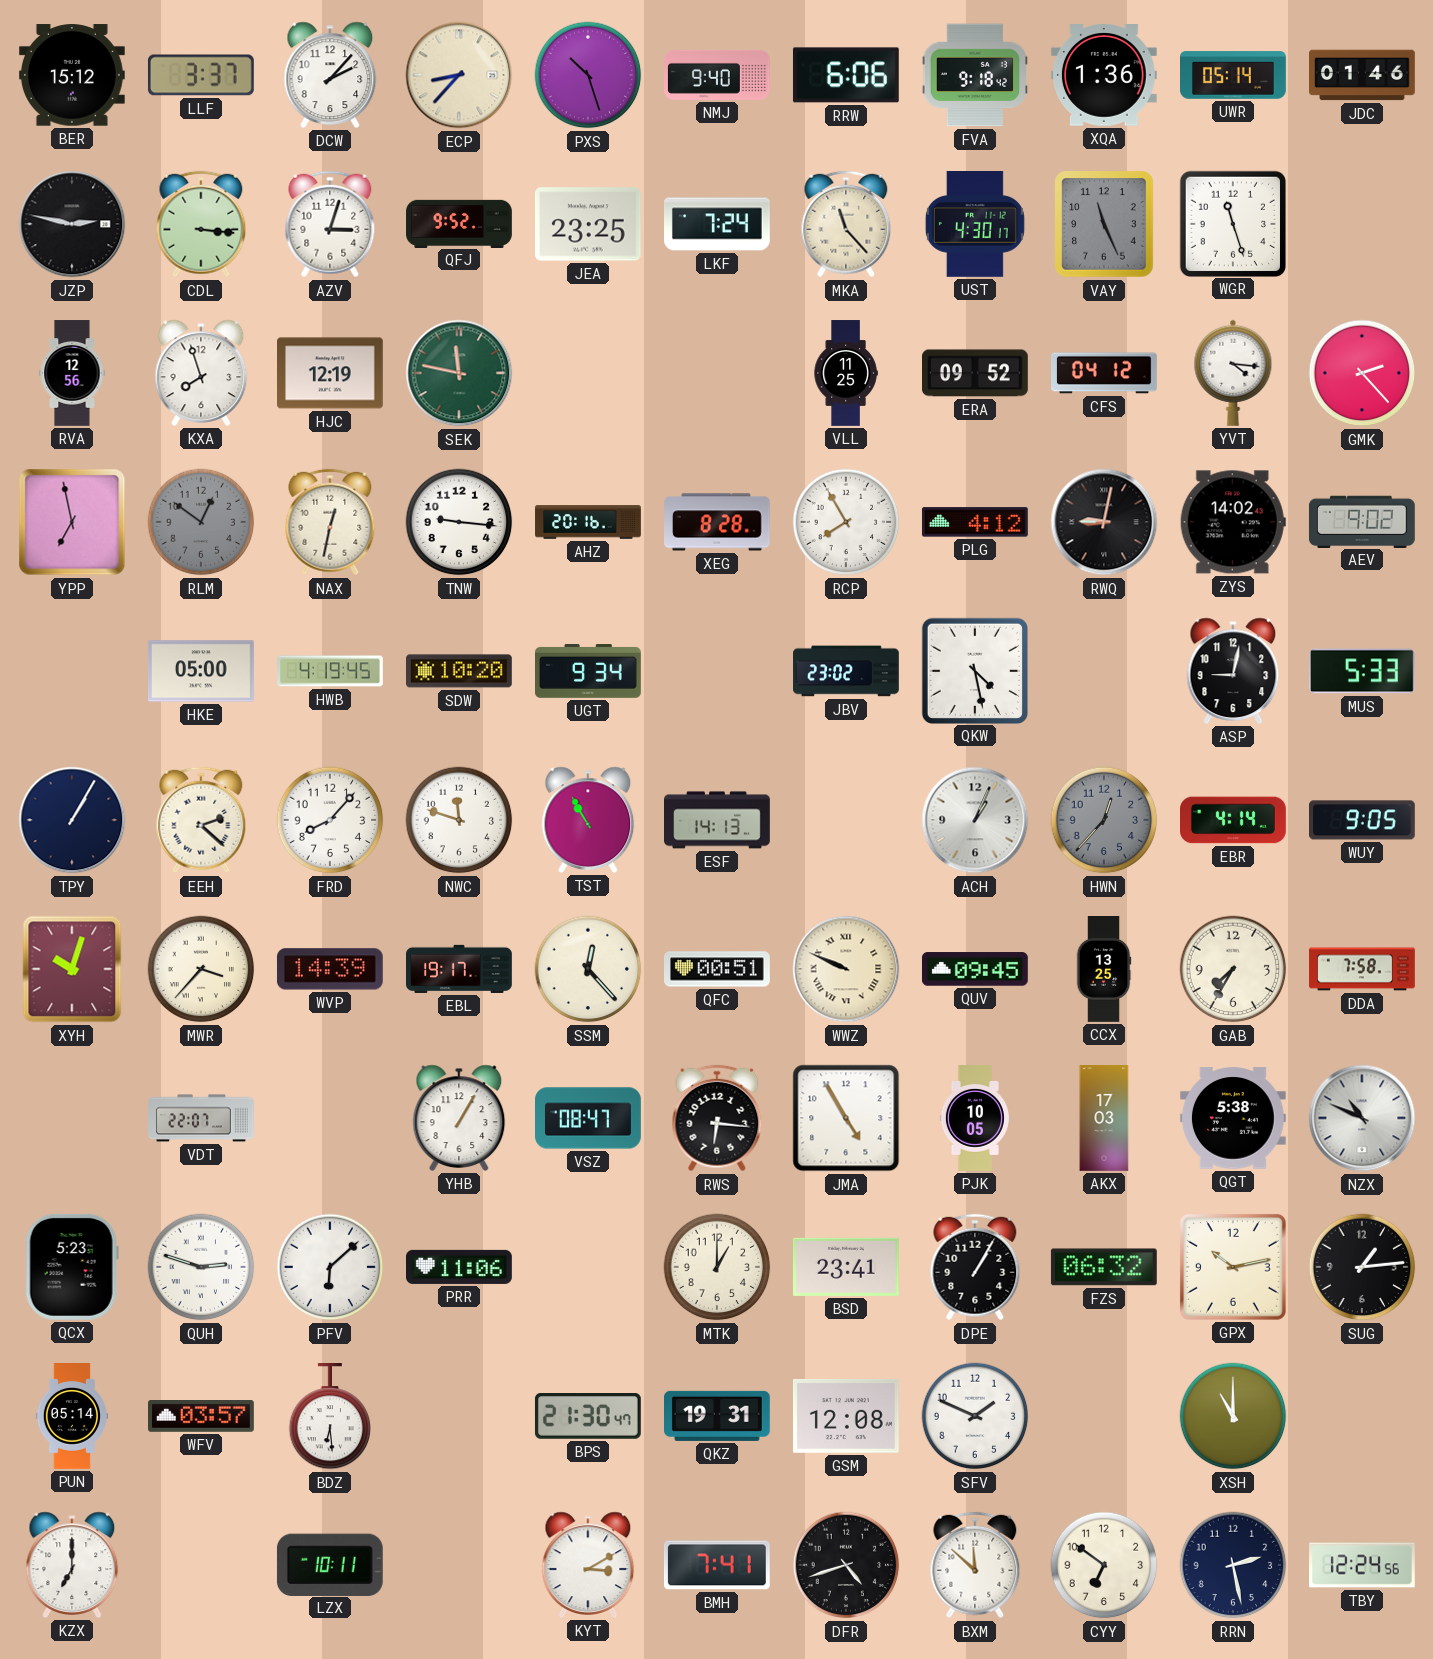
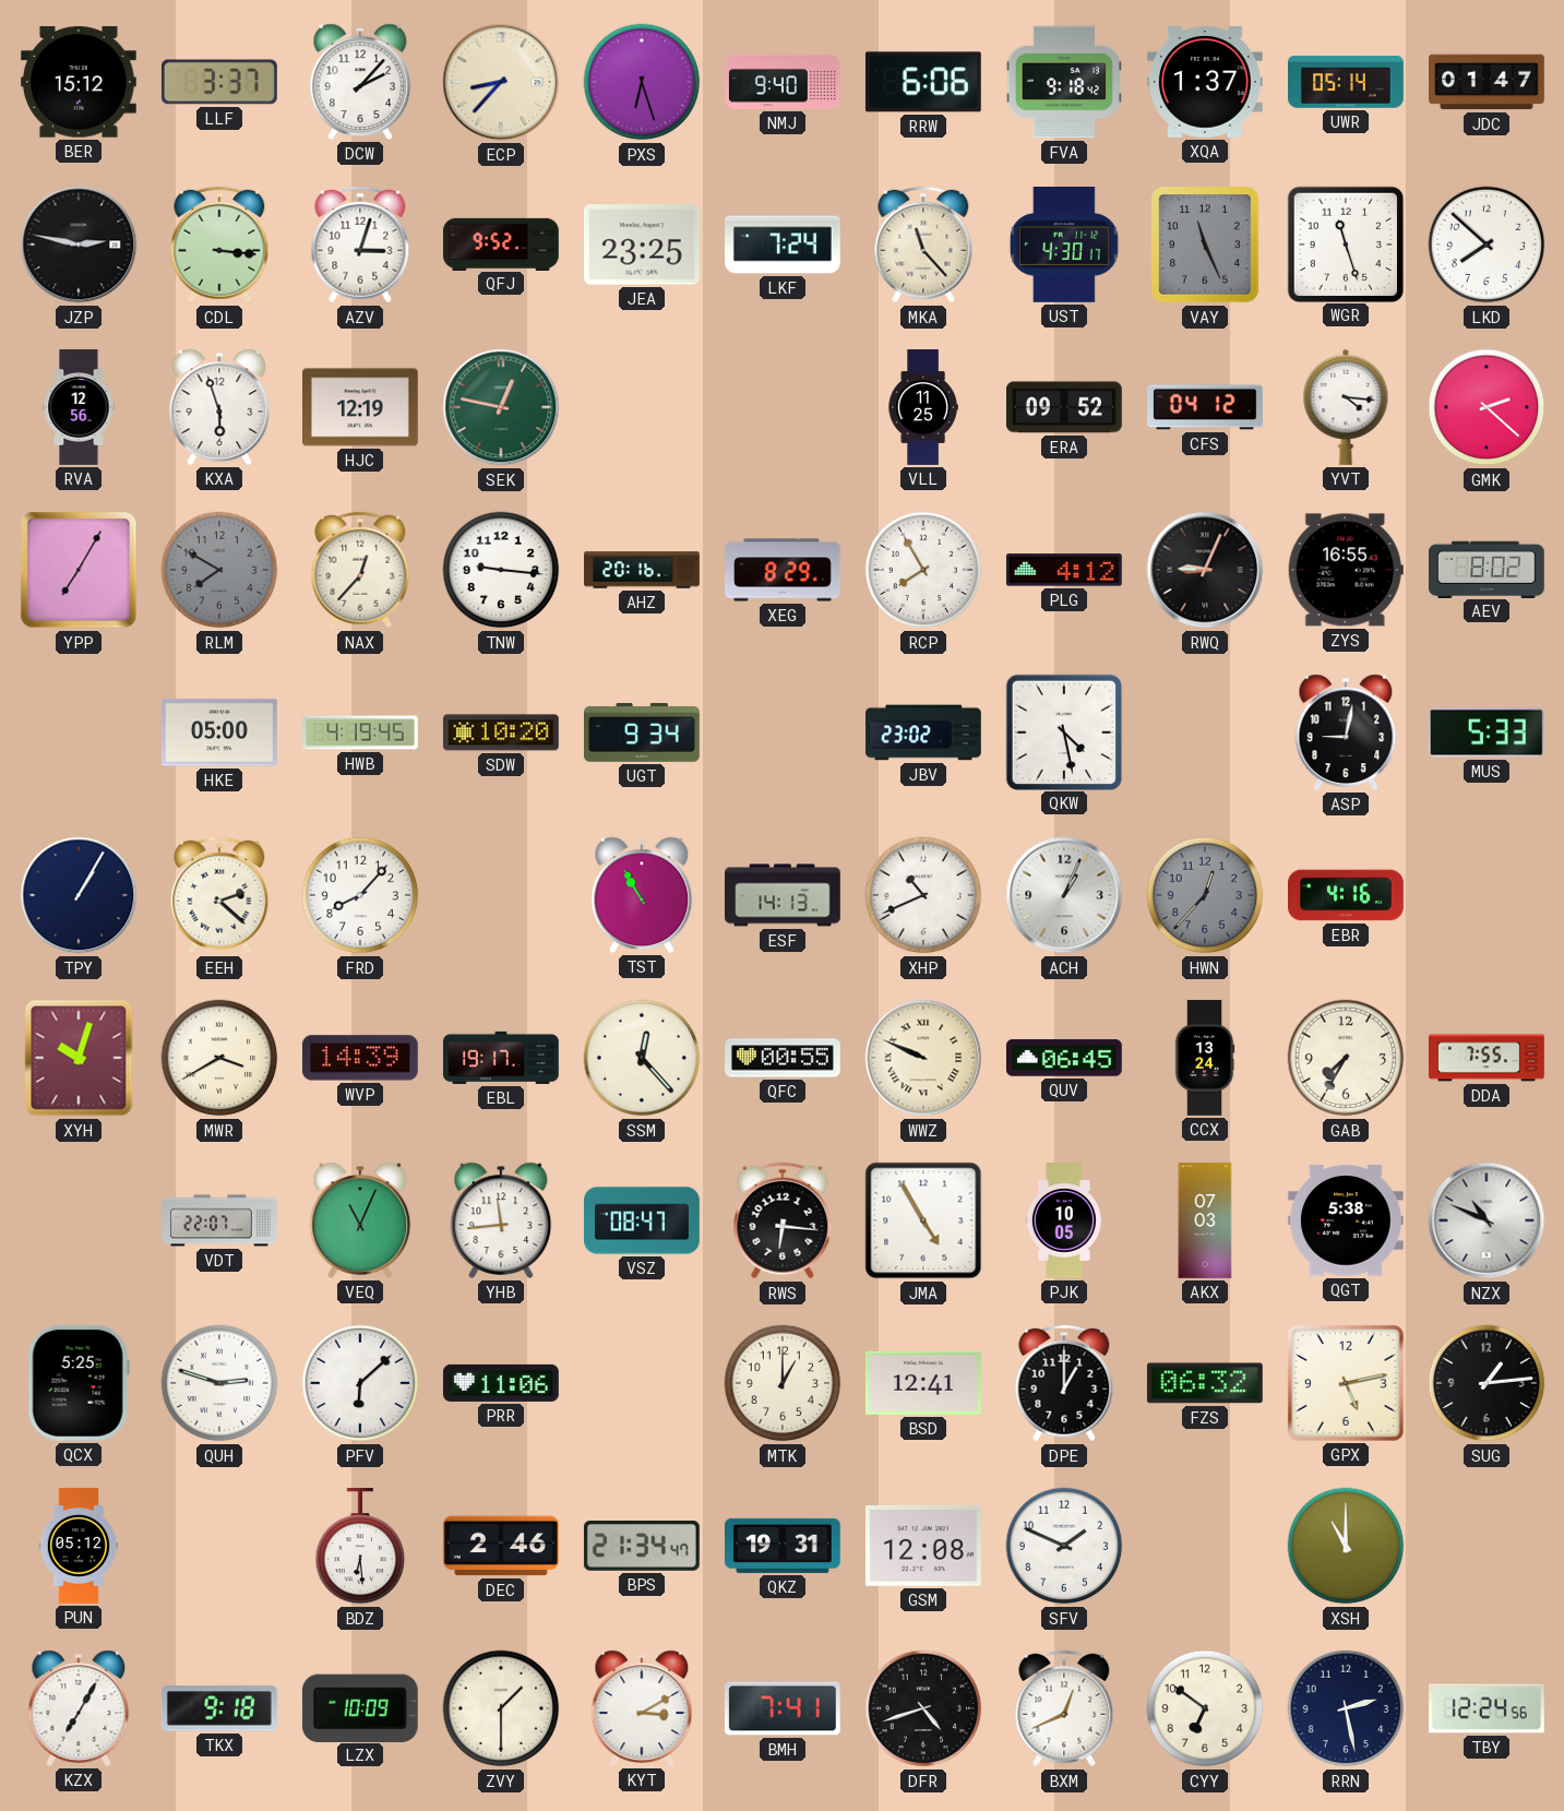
PXS: 10:27 -> 6:27 (642, 82)
XQA: 1:36 -> 1:37 (1205, 83)
JDC: 01:46 -> 01:47 (1488, 82)
LKD: none -> 7:52 (1487, 245)
KXA: 7:57 -> 5:57 (219, 407)
SEK: 11:47 -> 12:47 (501, 407)
GMK: 2:23 -> 2:22 (1487, 407)
YPP: 6:58 -> 7:05 (79, 570)
RLM: 12:51 -> 7:50 (219, 570)
NAX: 12:32 -> 12:37 (360, 570)
XEG: 8:28 -> 8:29 (784, 570)
RWQ: 9:02 -> 9:04 (1205, 570)
ZYS: 14:02 -> 16:55 (1346, 570)
AEV: 9:02 -> 8:02 (1487, 569)
NWC: 11:48 -> none (459, 820)
XHP: none -> 10:41 (923, 895)
EBR: 4:14 -> 4:16 (1347, 895)
WUY: 9:05 -> none (1363, 820)
MWR: 3:37 -> 3:40 (219, 1058)
QFC: 00:51 -> 00:55 (784, 1058)
QUV: 09:45 -> 06:45 (1064, 1058)
CCX: 13:25 -> 13:24 (1205, 1059)
DDA: 7:58 -> 7:55 (1487, 1058)
VEQ: none -> 11:04 (360, 1220)
YHB: 1:05 -> 11:44 (501, 1220)
AKX: 17:03 -> 07:03 (1205, 1220)
QCX: 5:23 -> 5:25 (79, 1383)
BSD: 23:41 -> 12:41 (923, 1383)
DPE: 1:05 -> 1:00 (1064, 1383)
GPX: 10:13 -> 5:13 (1346, 1383)
PUN: 05:14 -> 05:12 (77, 1547)
WFV: 03:57 -> none (202, 1417)
DEC: none -> 2:46 (501, 1546)
BPS: 21:30 -> 21:34 (642, 1547)
KZX: 7:00 -> 7:05 (79, 1708)
TKX: none -> 9:18 (219, 1708)
LZX: 10:11 -> 10:09 (360, 1707)
ZVY: none -> 1:30 (501, 1708)
BXM: 11:52 -> 12:41 (1064, 1708)
